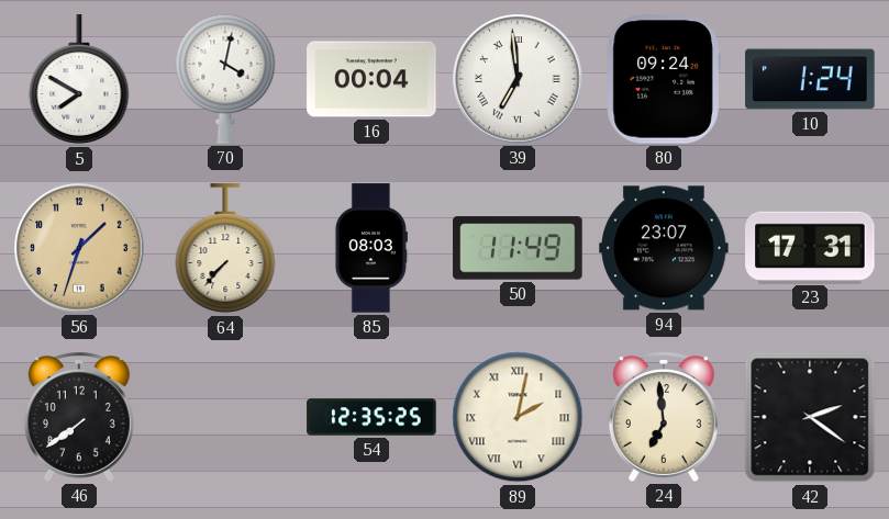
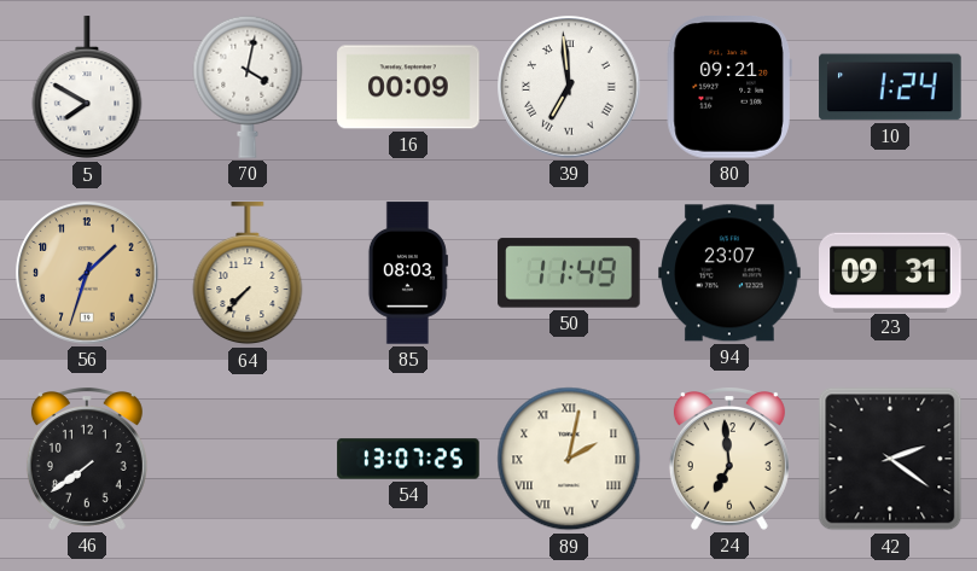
16: 00:04 -> 00:09 (408, 87)
80: 09:24 -> 09:21 (729, 87)
23: 17:31 -> 09:31 (890, 272)
54: 12:35 -> 13:07 (408, 459)
